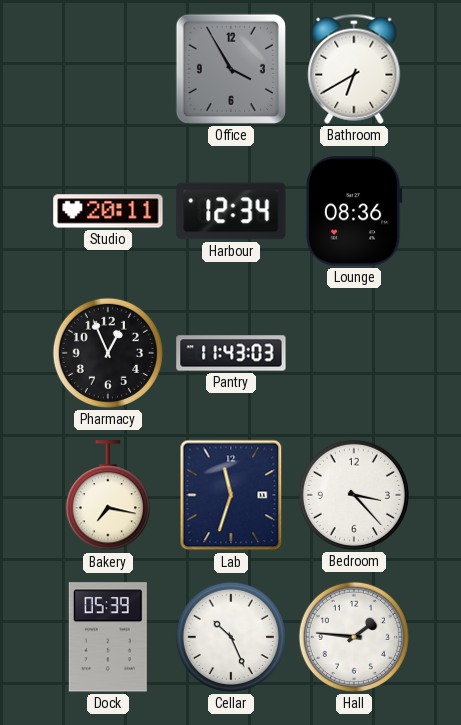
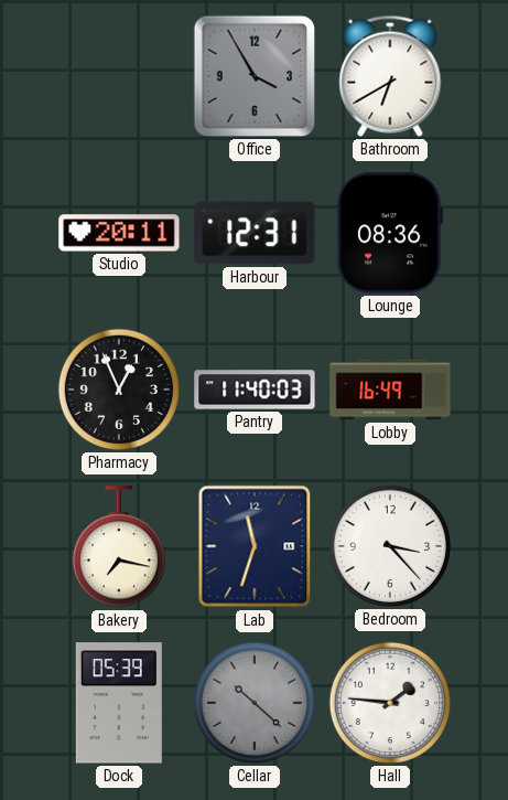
Harbour: 12:34 -> 12:31 (255, 233)
Pantry: 11:43 -> 11:40 (255, 390)
Lobby: none -> 16:49 (390, 390)
Cellar: 10:26 -> 10:22 (255, 703)
Cellar dial: white -> grey (255, 703)
